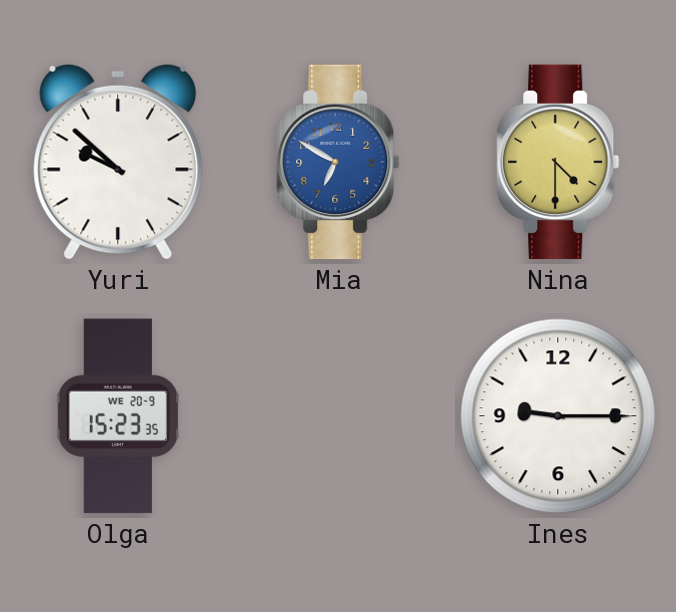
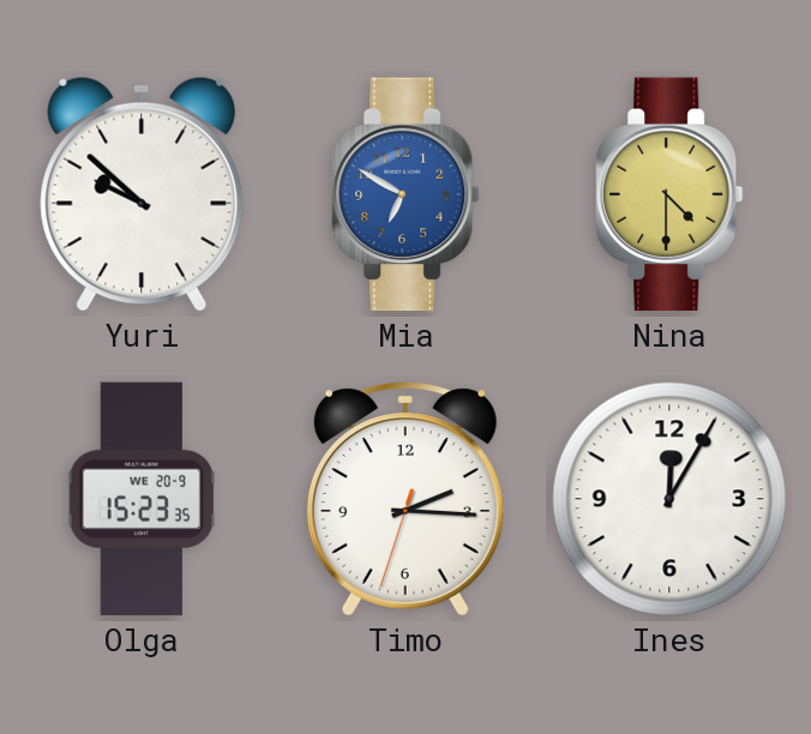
Timo: none -> 2:15 (405, 499)
Ines: 9:15 -> 12:05 (669, 499)
